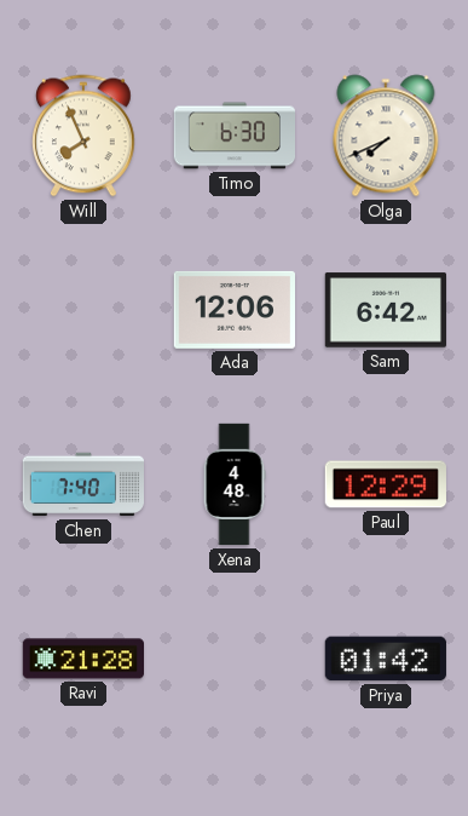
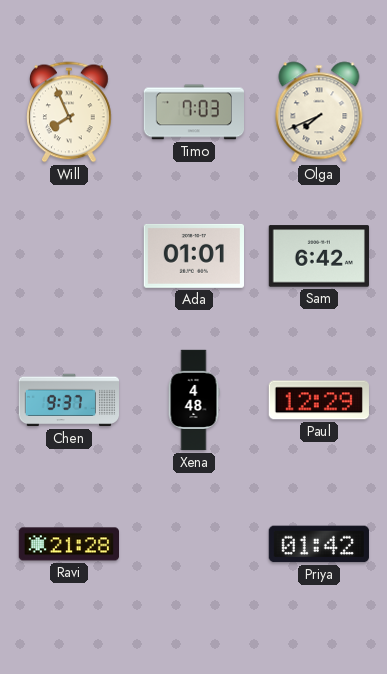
Timo: 6:30 -> 7:03 (193, 112)
Ada: 12:06 -> 01:01 (193, 256)
Chen: 7:40 -> 9:37 (68, 400)
